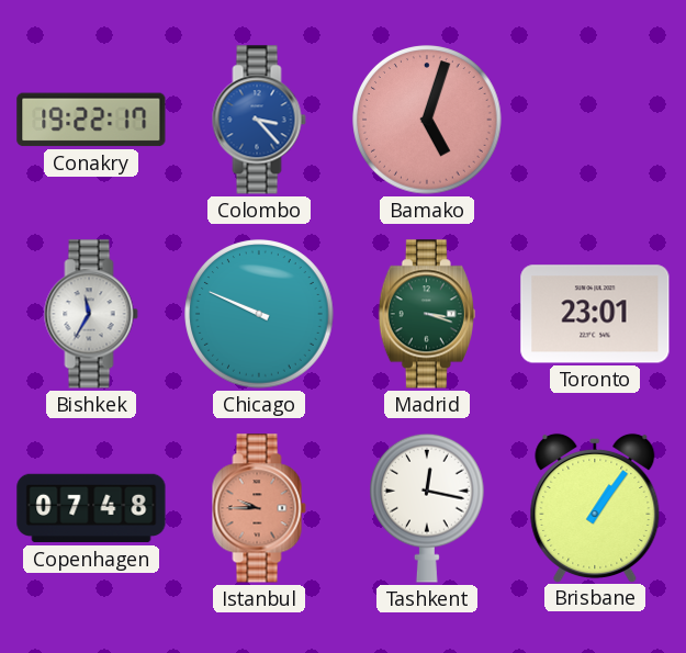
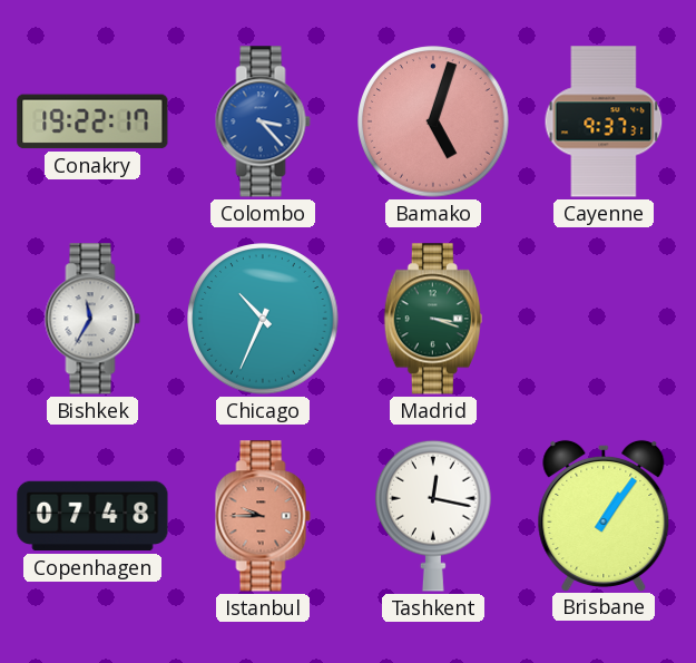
Cayenne: none -> 9:37 (604, 121)
Chicago: 9:49 -> 10:34 (263, 319)
Toronto: 23:01 -> none (595, 314)
